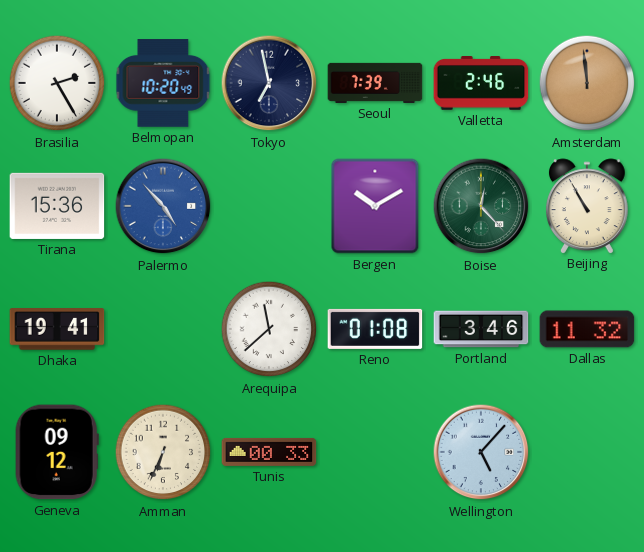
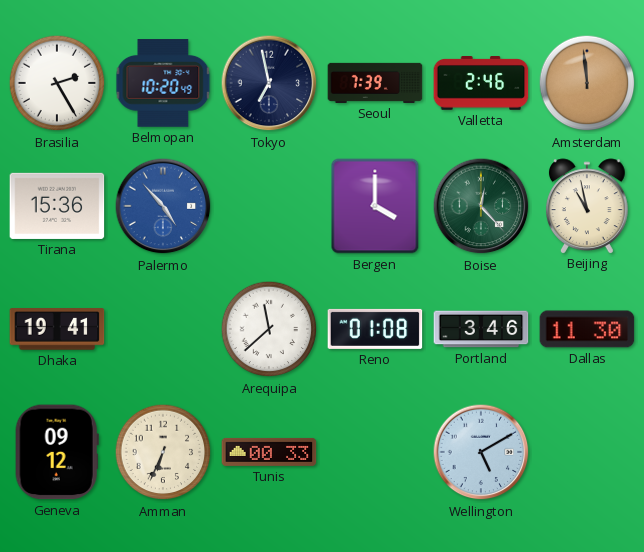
Bergen: 10:10 -> 4:00 (375, 206)
Beijing: 10:55 -> 10:58 (588, 206)
Dallas: 11:32 -> 11:30 (587, 329)
Wellington: 5:07 -> 5:10 (481, 452)
